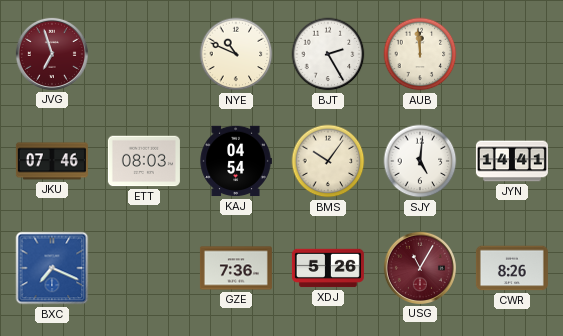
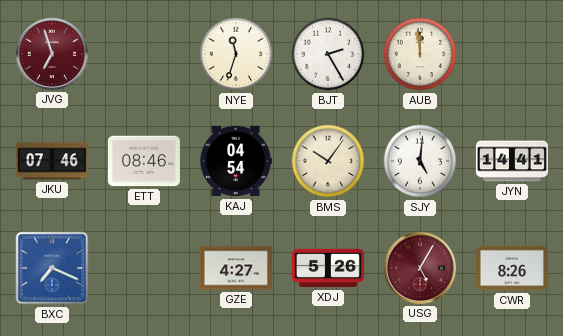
NYE: 10:49 -> 11:33 (236, 54)
ETT: 08:03 -> 08:46 (144, 161)
GZE: 7:36 -> 4:27 (236, 268)
USG: 11:05 -> 5:05 (420, 268)
